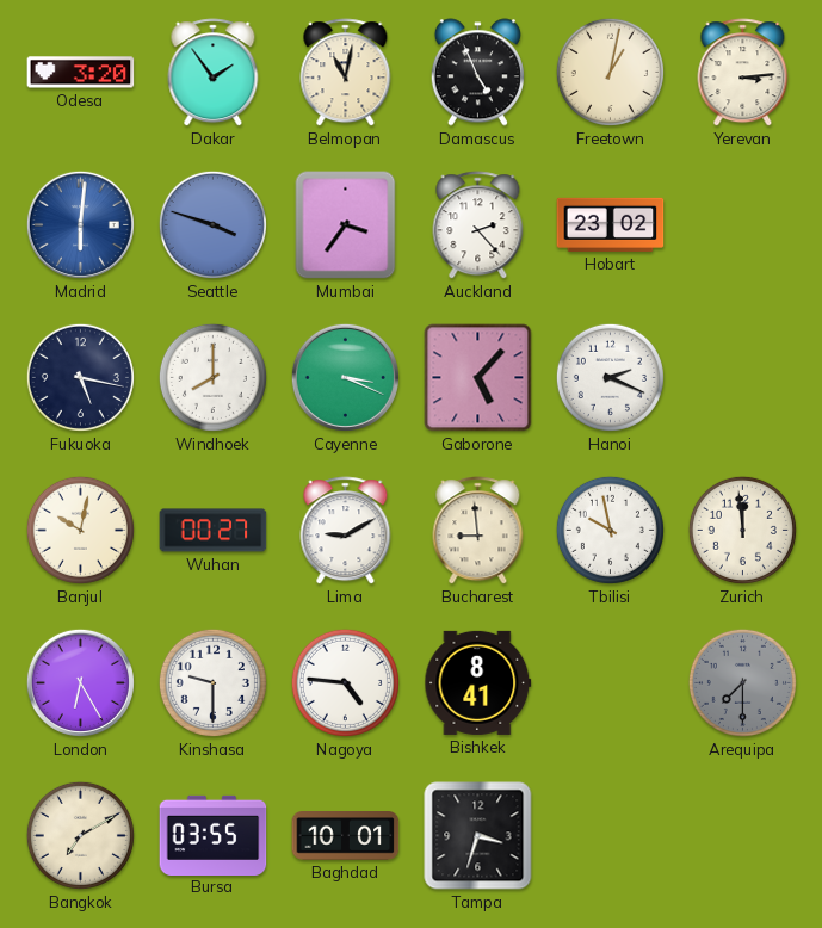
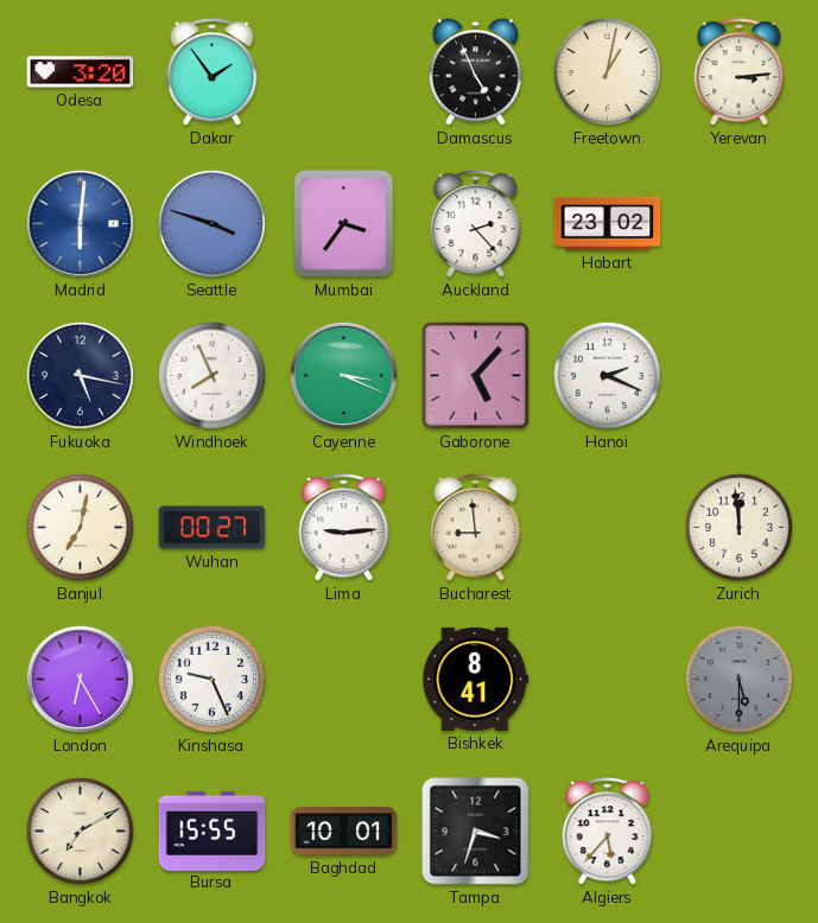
Belmopan: 11:02 -> none (346, 73)
Windhoek: 8:00 -> 7:56 (211, 375)
Banjul: 10:02 -> 7:02 (80, 527)
Lima: 9:10 -> 9:14 (344, 528)
Tbilisi: 9:58 -> none (610, 530)
Kinshasa: 9:30 -> 9:26 (211, 679)
Nagoya: 4:46 -> none (345, 682)
Arequipa: 7:30 -> 5:30 (738, 679)
Bursa: 03:55 -> 15:55 (213, 830)
Algiers: none -> 5:37 (608, 832)
